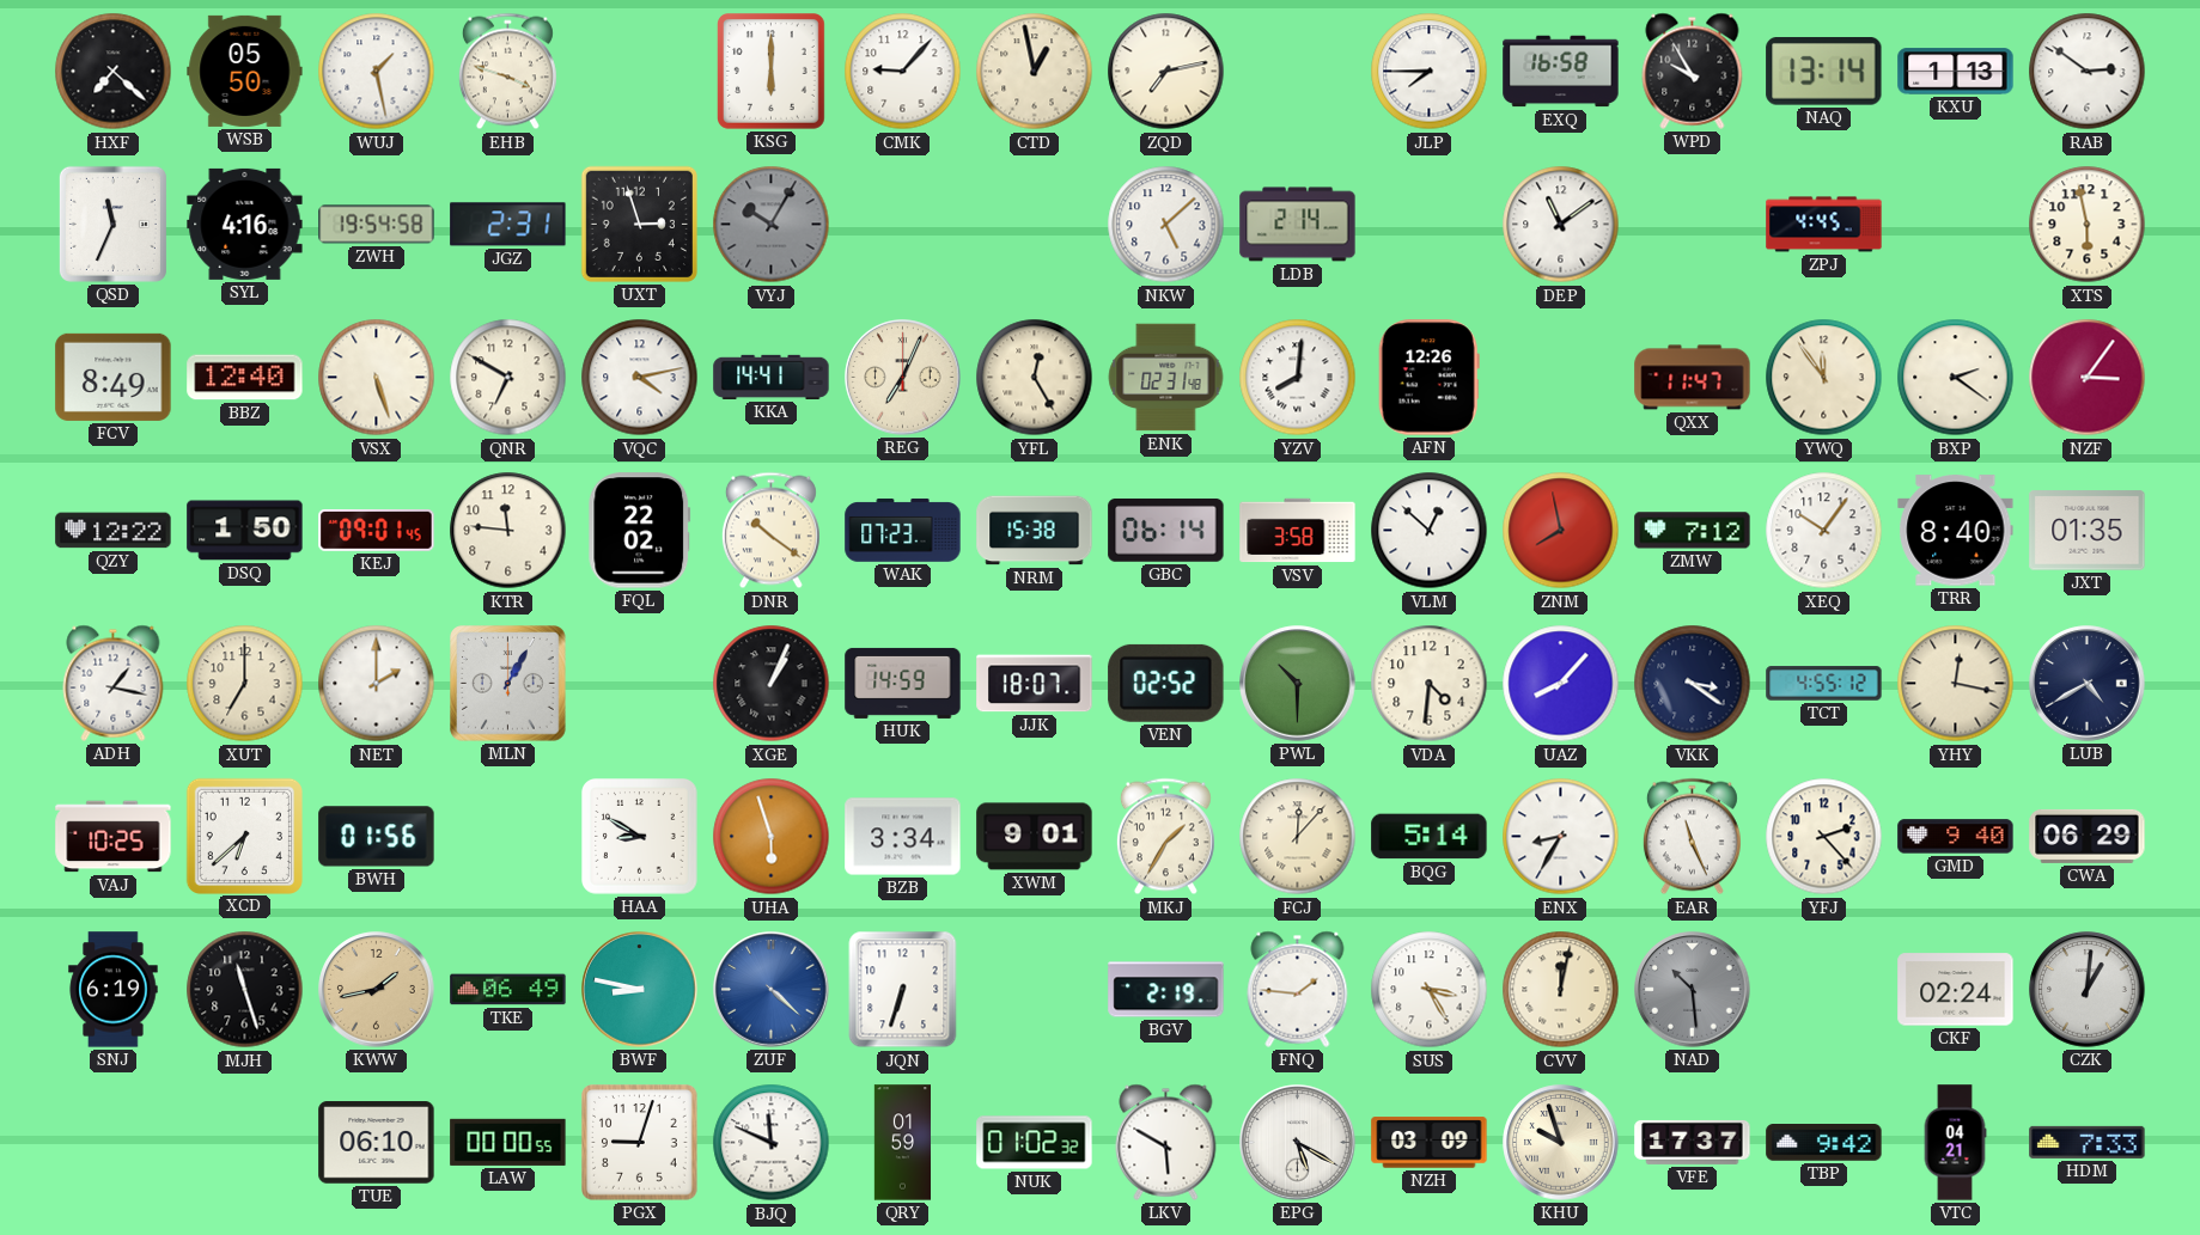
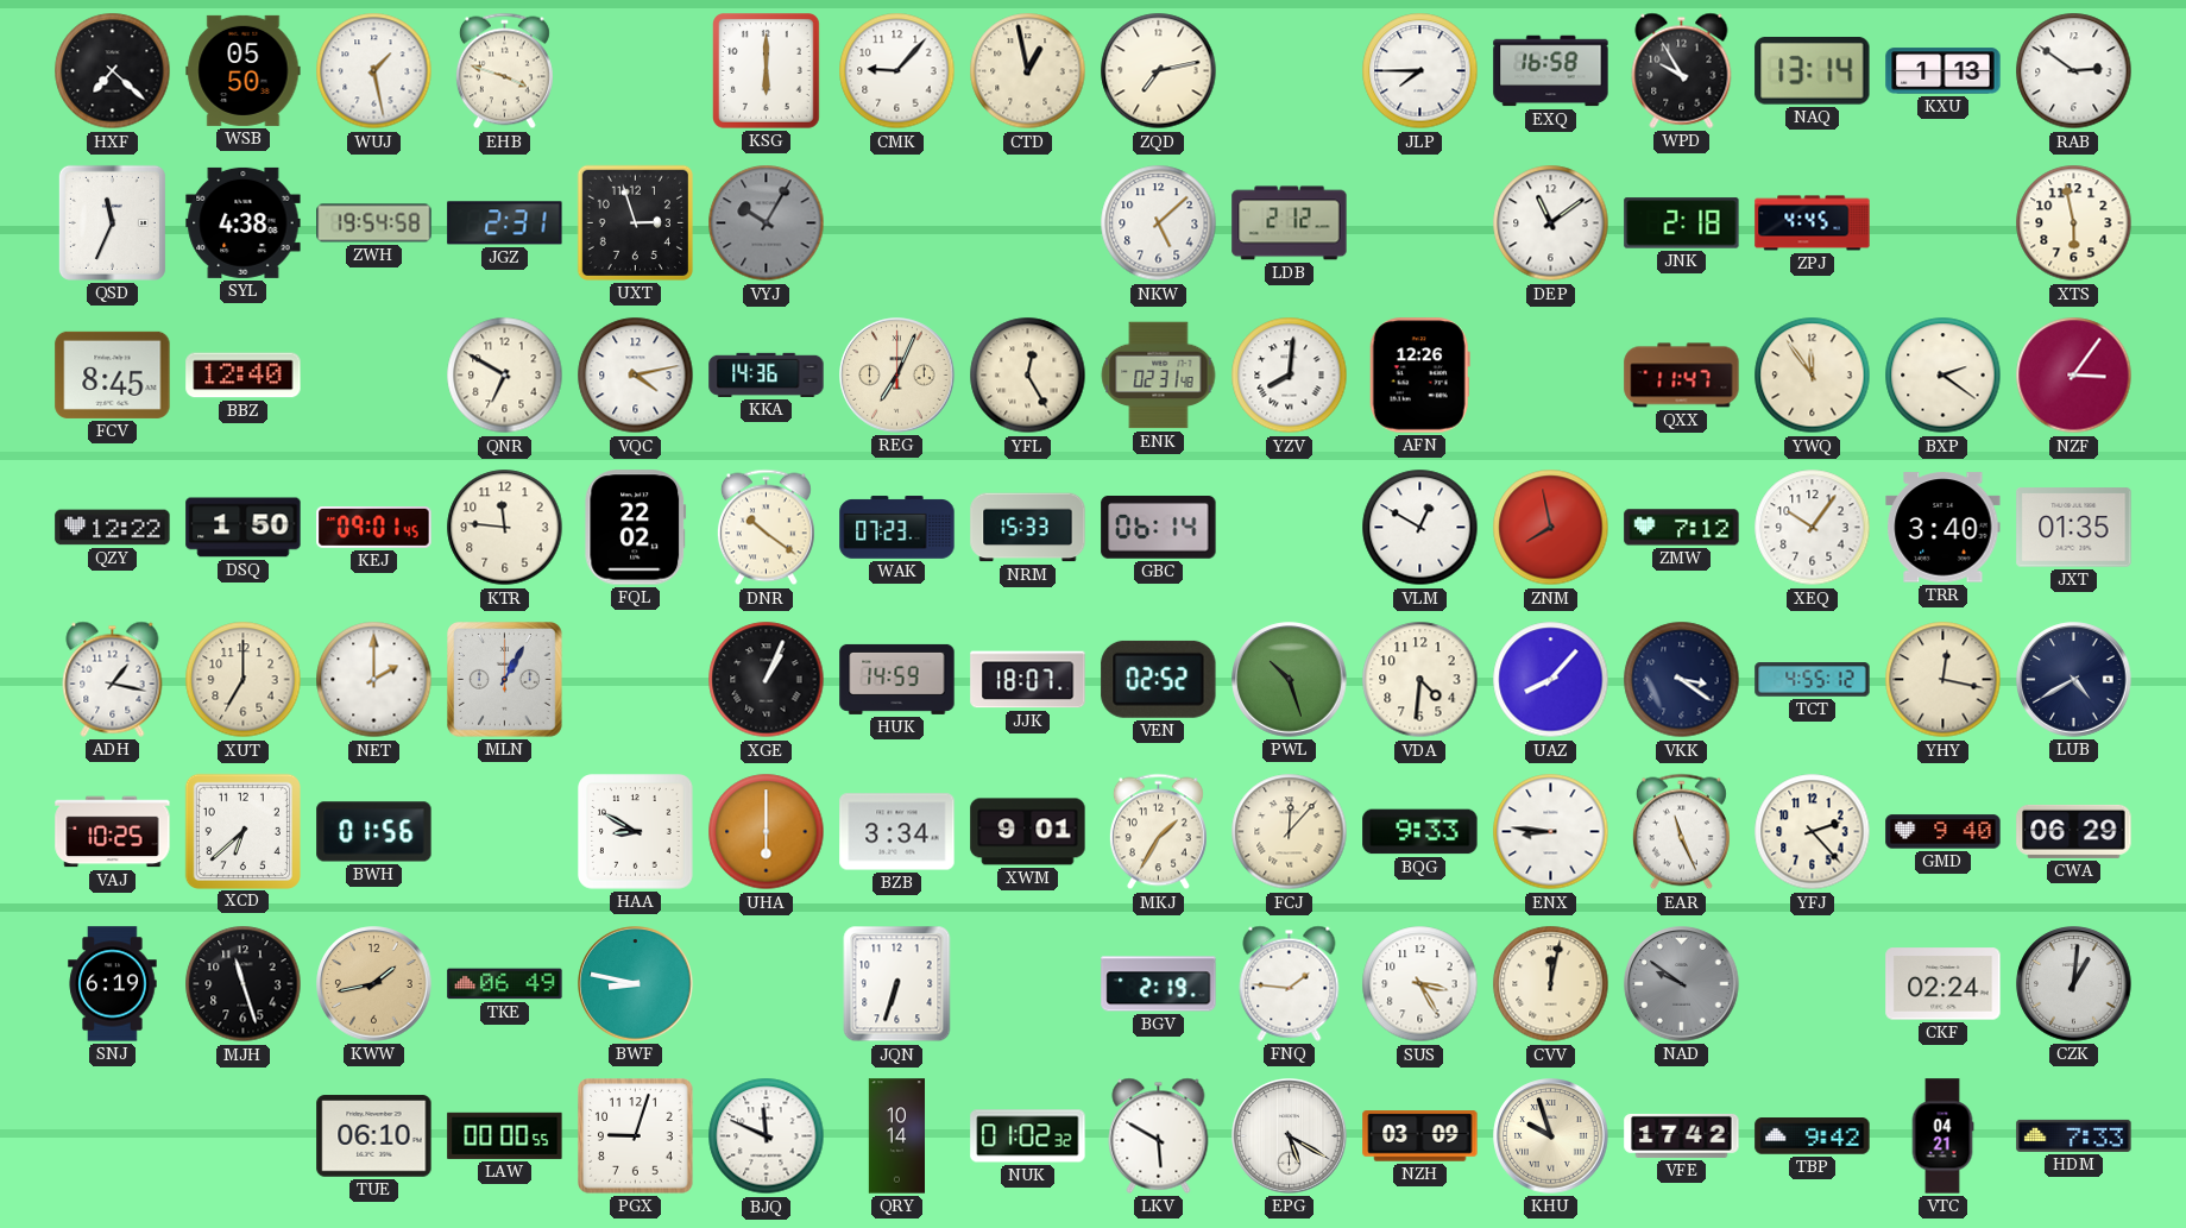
SYL: 4:16 -> 4:38 (244, 222)
LDB: 2:14 -> 2:12 (1290, 223)
JNK: none -> 2:18 (1682, 223)
FCV: 8:49 -> 8:45 (113, 374)
VSX: 5:27 -> none (377, 378)
KKA: 14:41 -> 14:36 (767, 374)
NRM: 15:38 -> 15:33 (1028, 528)
VSV: 3:58 -> none (1298, 531)
VLM: 12:52 -> 12:50 (1420, 528)
TRR: 8:40 -> 3:40 (1944, 528)
PWL: 10:30 -> 10:27 (1290, 680)
UHA: 5:57 -> 6:00 (767, 832)
BQG: 5:14 -> 9:33 (1420, 832)
ENX: 8:35 -> 8:46 (1551, 832)
ZUF: 4:22 -> none (772, 990)
NAD: 10:29 -> 9:51 (1682, 984)
QRY: 01:59 -> 10:14 (896, 1136)
VFE: 17:37 -> 17:42 (1682, 1135)
